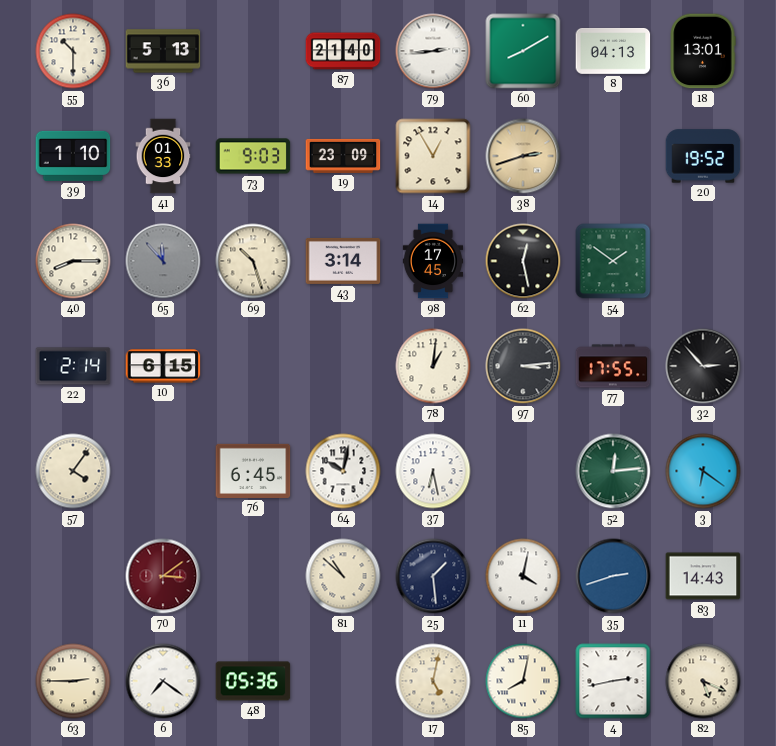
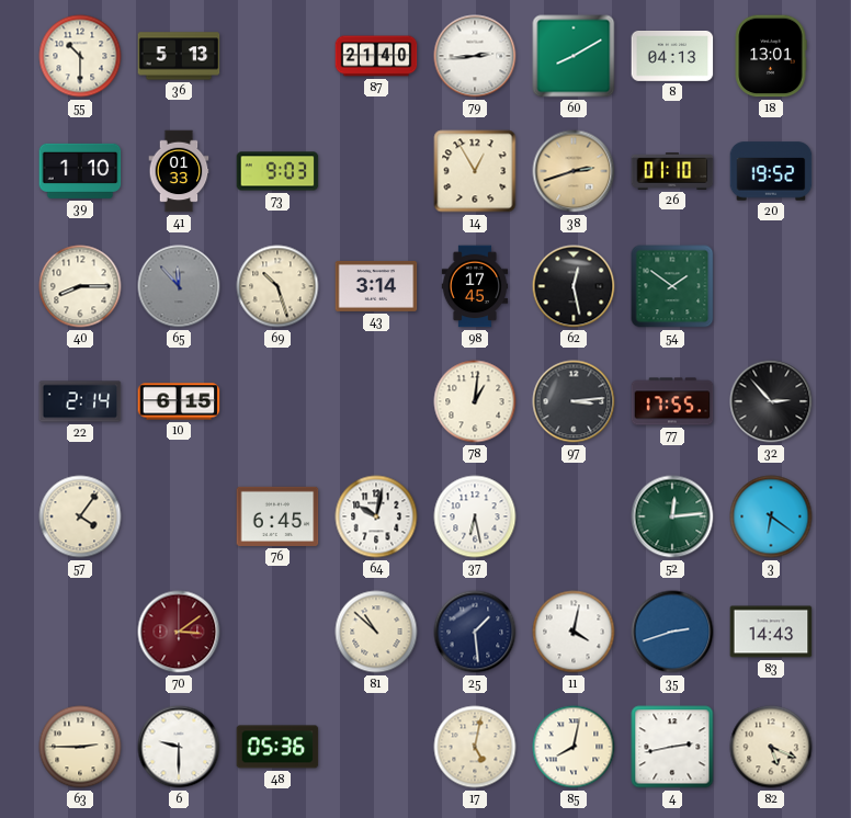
19: 23:09 -> none (343, 156)
26: none -> 01:10 (672, 171)
6: 7:21 -> 9:30 (179, 747)
